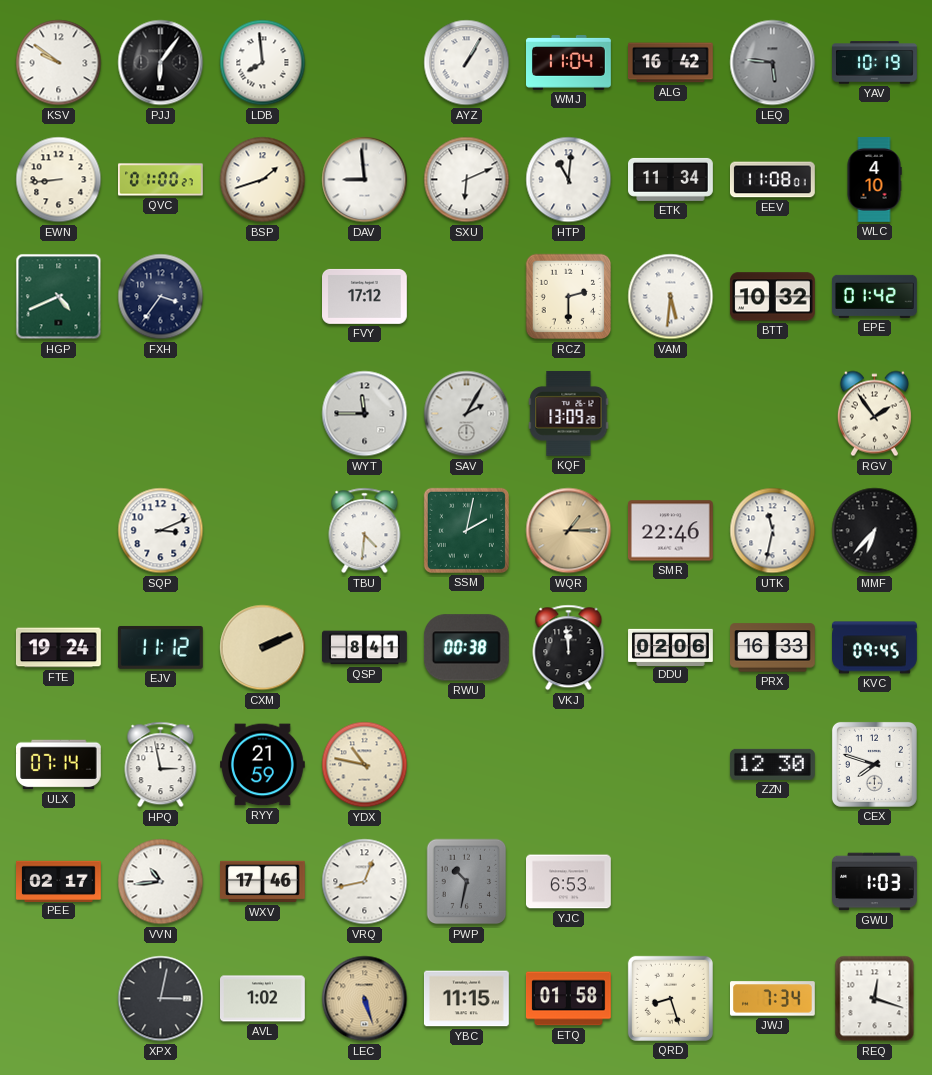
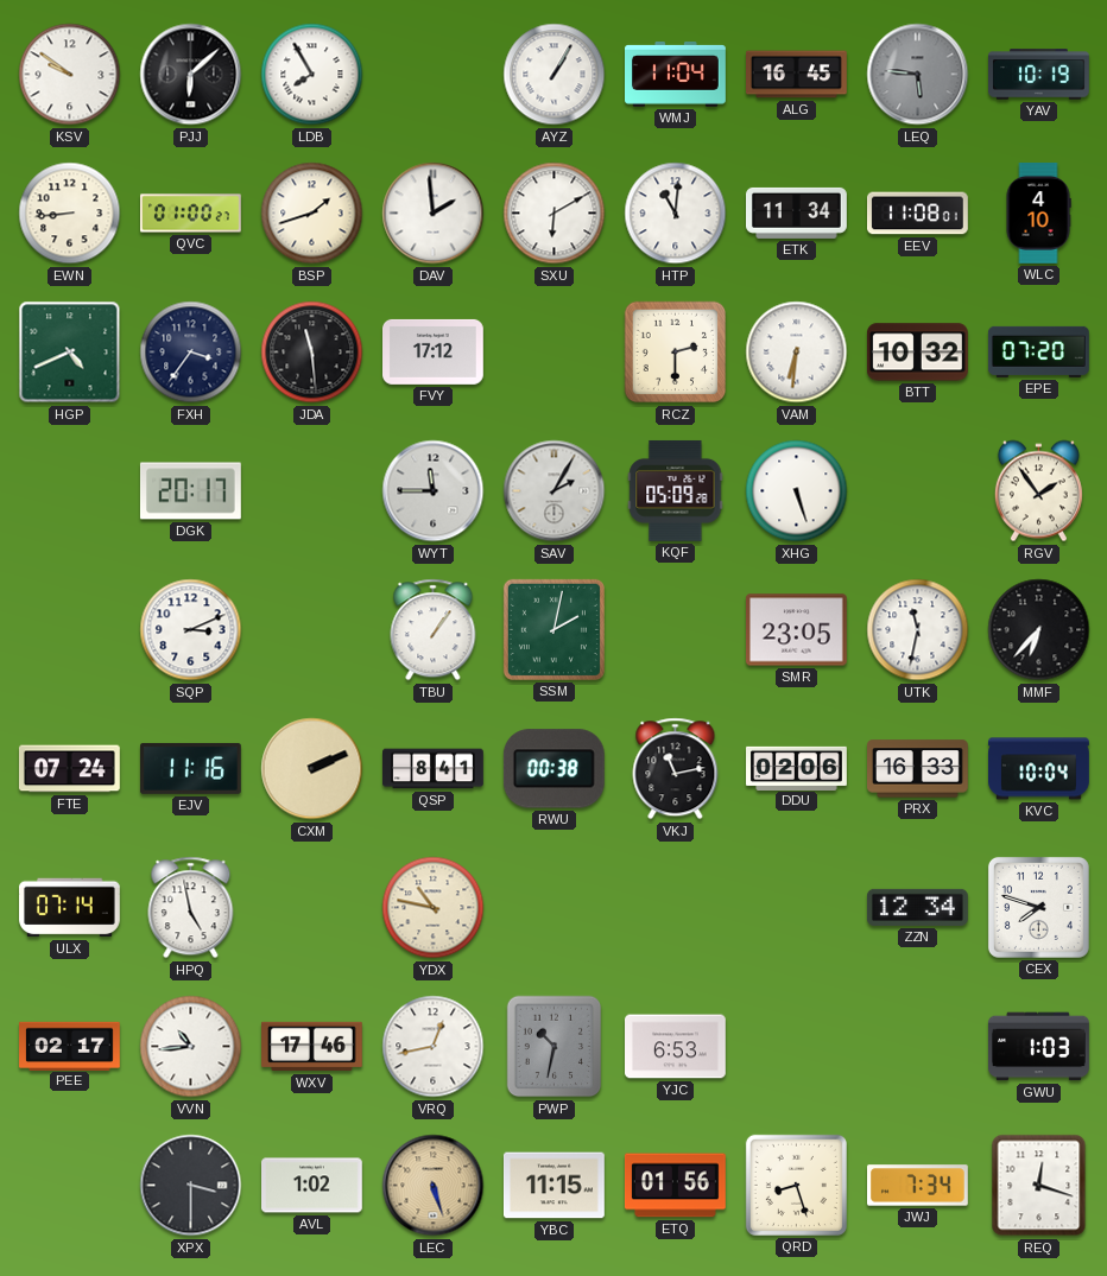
PJJ: 6:06 -> 6:08 (191, 75)
LDB: 7:59 -> 7:55 (312, 75)
ALG: 16:42 -> 16:45 (797, 75)
DAV: 8:59 -> 1:59 (434, 214)
SXU: 6:11 -> 6:10 (555, 214)
JDA: none -> 11:29 (312, 353)
VAM: 5:31 -> 6:31 (797, 353)
EPE: 01:42 -> 07:20 (1039, 351)
DGK: none -> 20:17 (191, 491)
KQF: 13:09 -> 05:09 (676, 490)
XHG: none -> 5:27 (797, 491)
TBU: 4:31 -> 1:06 (434, 630)
WQR: 1:15 -> none (569, 531)
SMR: 22:46 -> 23:05 (796, 630)
FTE: 19:24 -> 07:24 (69, 769)
EJV: 11:12 -> 11:16 (190, 768)
VKJ: 11:59 -> 11:13 (676, 769)
KVC: 09:45 -> 10:04 (1039, 769)
HPQ: 2:58 -> 4:58 (191, 908)
RYY: 21:59 -> none (263, 765)
ZZN: 12:30 -> 12:34 (917, 907)
XPX: 3:02 -> 3:30 (191, 1186)
ETQ: 01:58 -> 01:56 (676, 1186)
